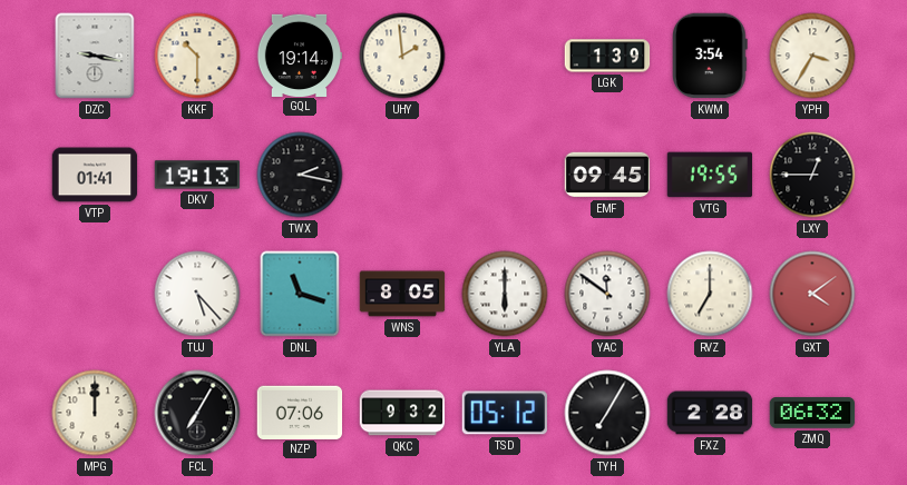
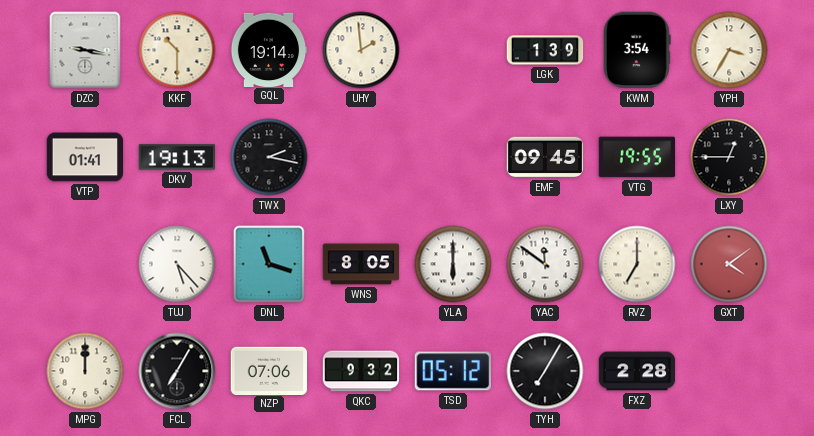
ZMQ: 06:32 -> none (812, 413)
